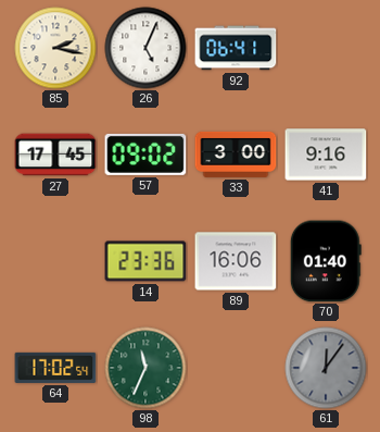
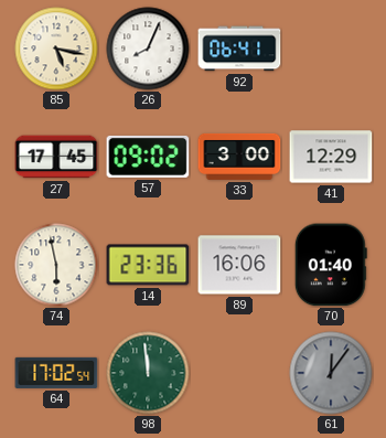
85: 2:17 -> 5:17 (56, 49)
26: 5:04 -> 8:04 (148, 49)
41: 9:16 -> 12:29 (331, 157)
74: none -> 5:58 (56, 265)
98: 11:34 -> 11:59 (148, 373)
